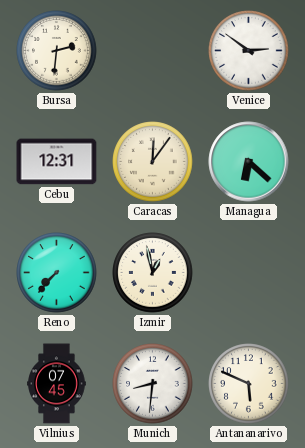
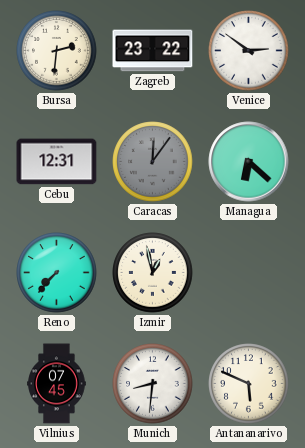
Zagreb: none -> 23:22 (153, 51)
Caracas dial: cream -> grey (153, 162)
